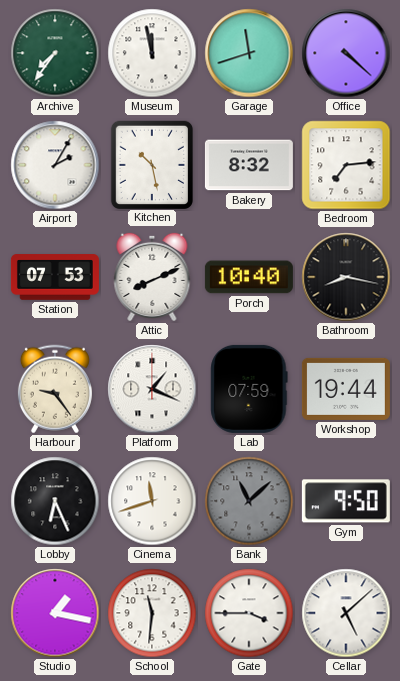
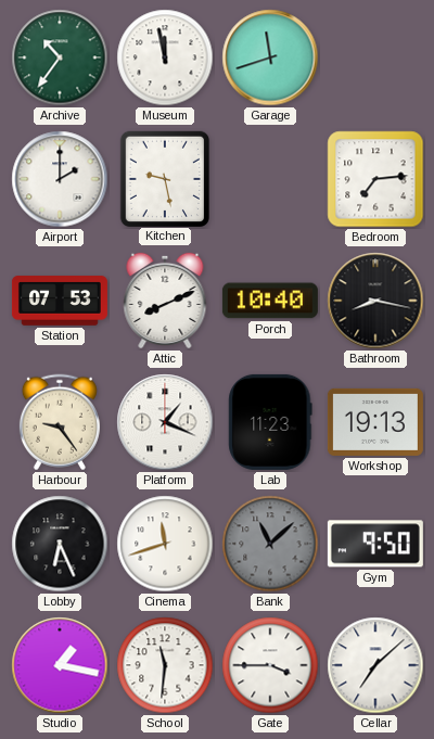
Archive: 7:36 -> 10:36 (60, 58)
Office: 4:22 -> none (346, 53)
Airport: 2:05 -> 2:00 (60, 179)
Kitchen: 10:28 -> 9:28 (164, 178)
Bakery: 8:32 -> none (249, 165)
Lab: 07:59 -> 11:23 (270, 422)
Workshop: 19:44 -> 19:13 (375, 422)
Cellar: 5:08 -> 7:08 (375, 665)
